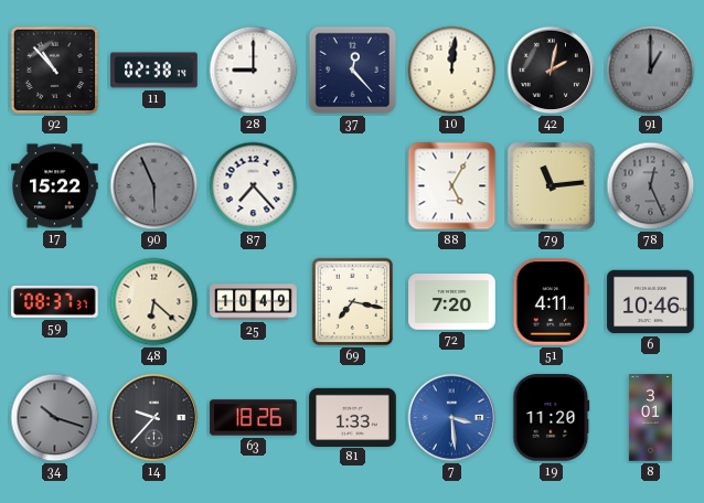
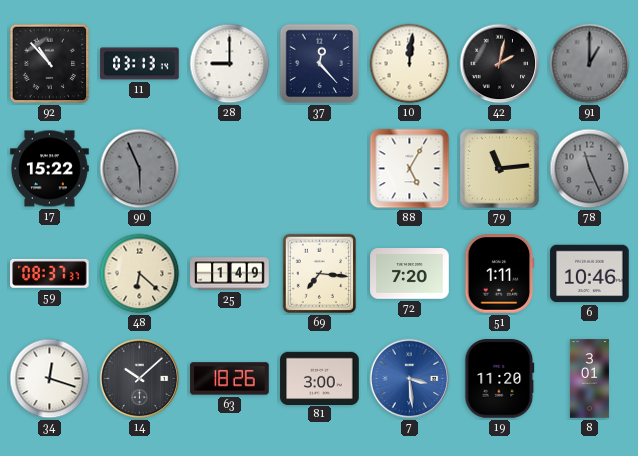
11: 02:38 -> 03:13 (140, 64)
87: 7:23 -> none (254, 186)
78: 12:26 -> 11:26 (590, 169)
25: 10:49 -> 1:49 (230, 274)
69: 7:17 -> 7:16 (320, 274)
51: 4:11 -> 1:11 (500, 274)
34: 10:18 -> 12:18 (50, 379)
34 dial: grey -> white (50, 379)
14: 9:37 -> 10:08 (140, 379)
81: 1:33 -> 3:00 (320, 378)
